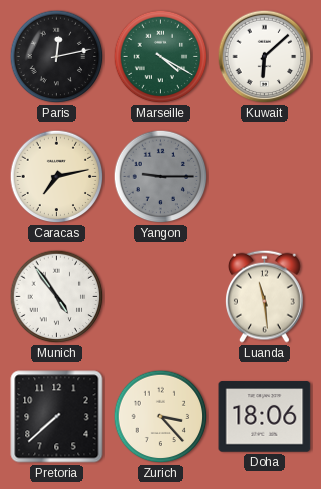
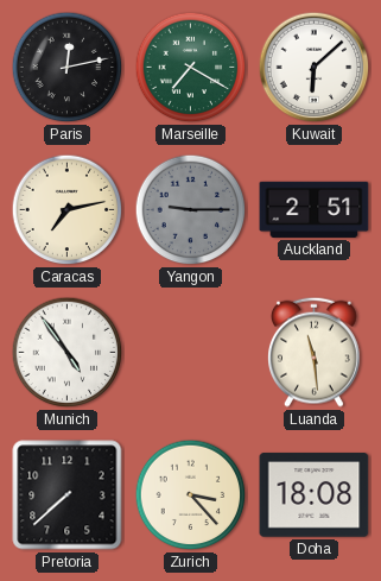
Marseille: 4:20 -> 7:20 (191, 68)
Auckland: none -> 2:51 (315, 209)
Doha: 18:06 -> 18:08 (315, 495)
